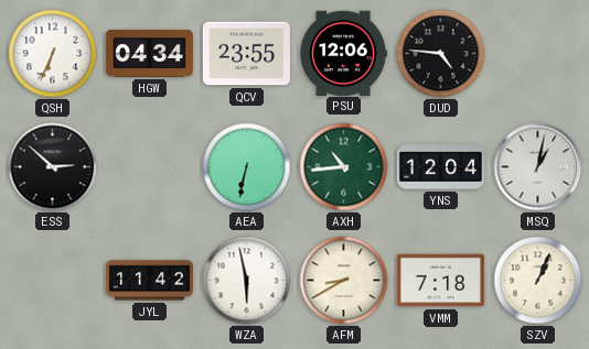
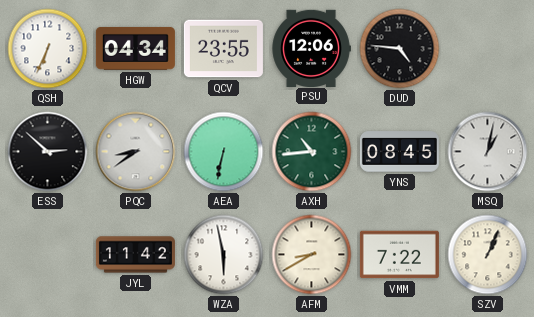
PQC: none -> 8:39 (136, 152)
YNS: 12:04 -> 08:45 (399, 152)
VMM: 7:18 -> 7:22 (399, 255)
